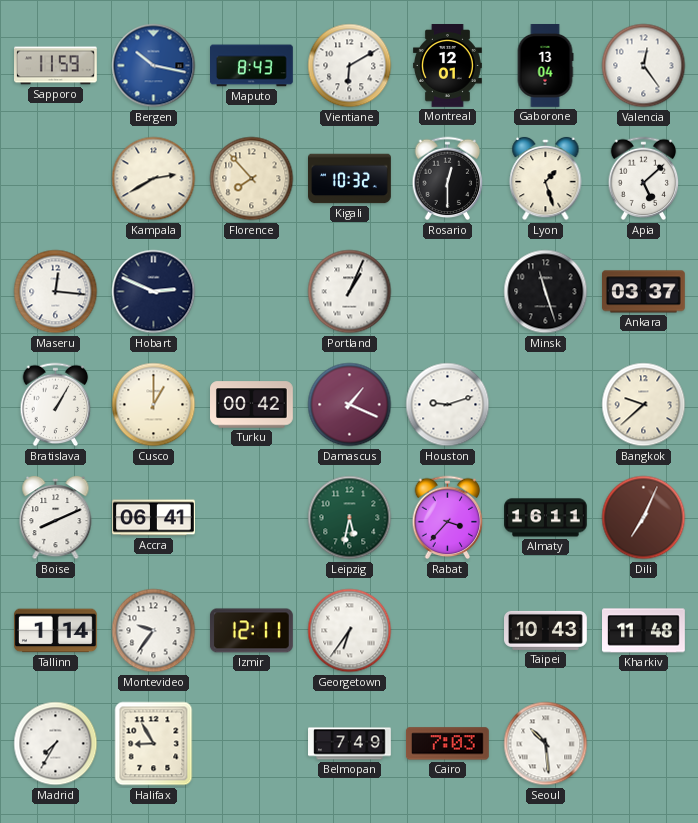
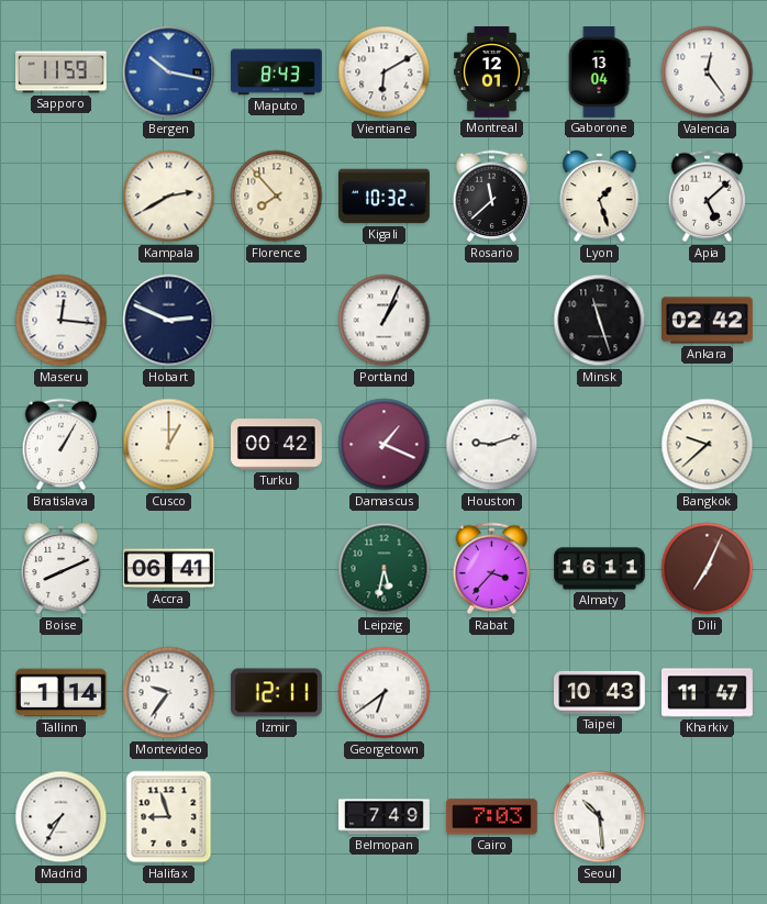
Rosario: 12:30 -> 11:38 (492, 197)
Ankara: 03:37 -> 02:42 (708, 321)
Georgetown: 6:36 -> 6:39 (385, 693)
Kharkiv: 11:48 -> 11:47 (708, 693)
Halifax: 8:55 -> 8:57 (169, 817)
